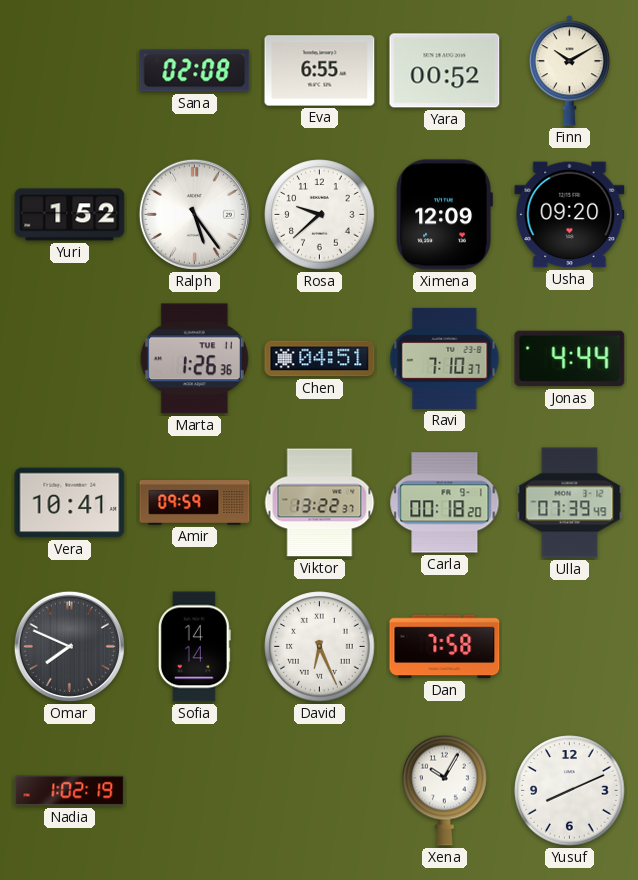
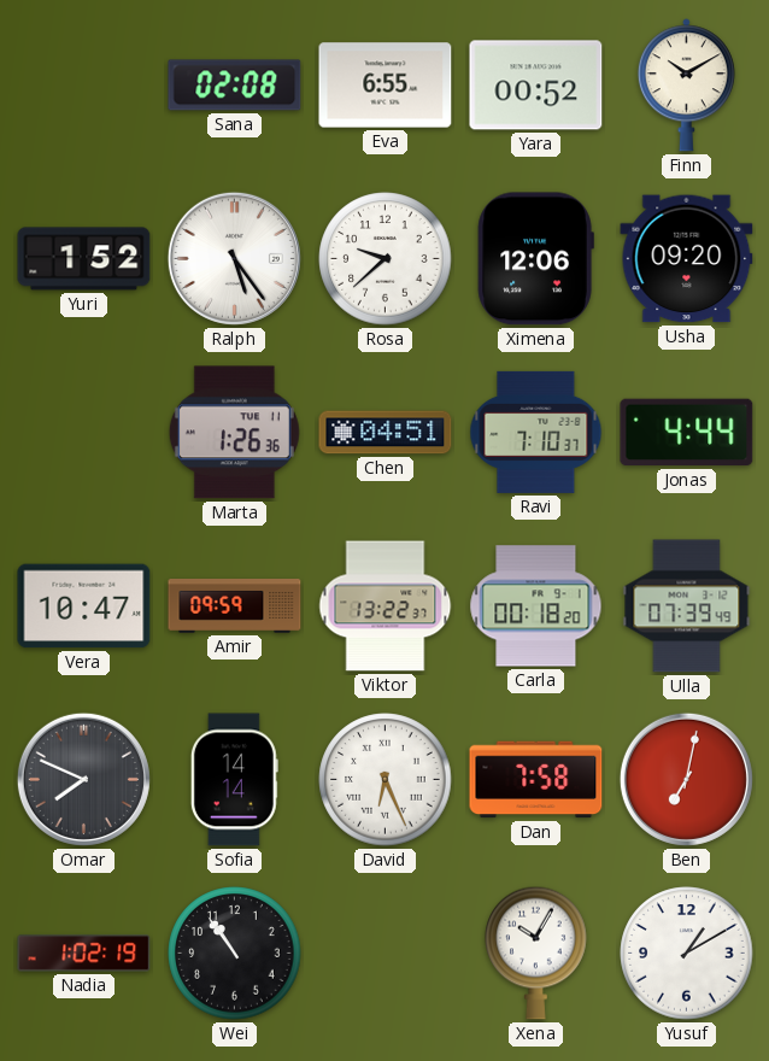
Ximena: 12:09 -> 12:06 (535, 259)
Vera: 10:41 -> 10:47 (84, 606)
Ben: none -> 7:02 (686, 779)
Wei: none -> 10:54 (235, 954)
Yusuf: 8:11 -> 1:10 (687, 954)
